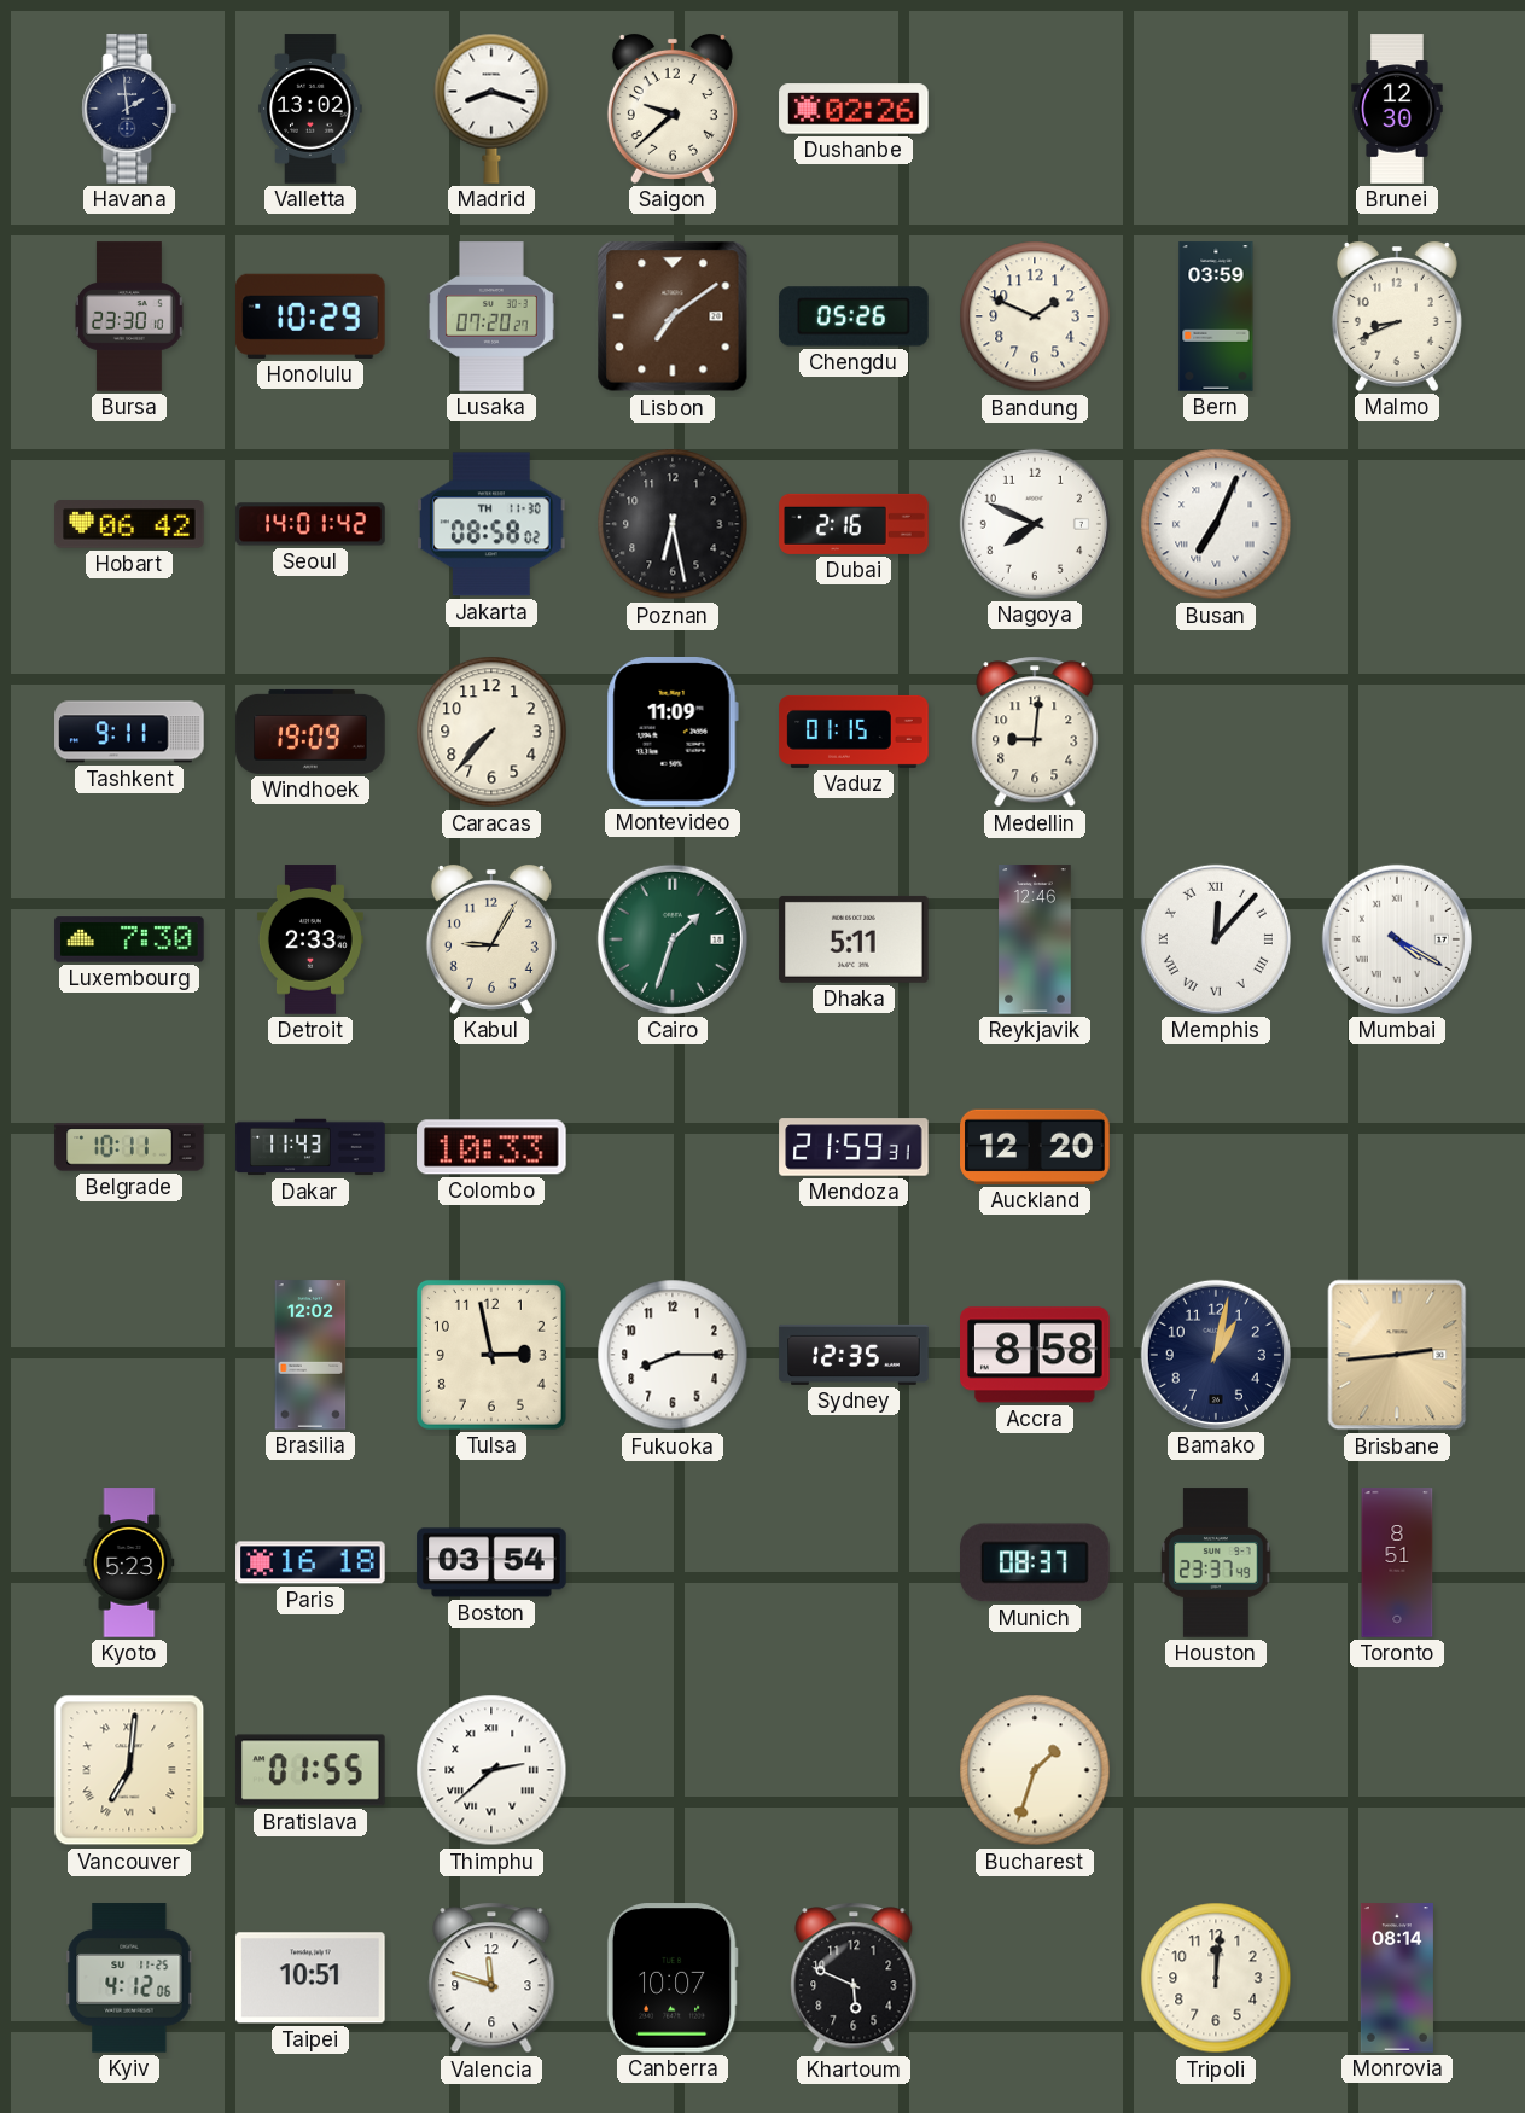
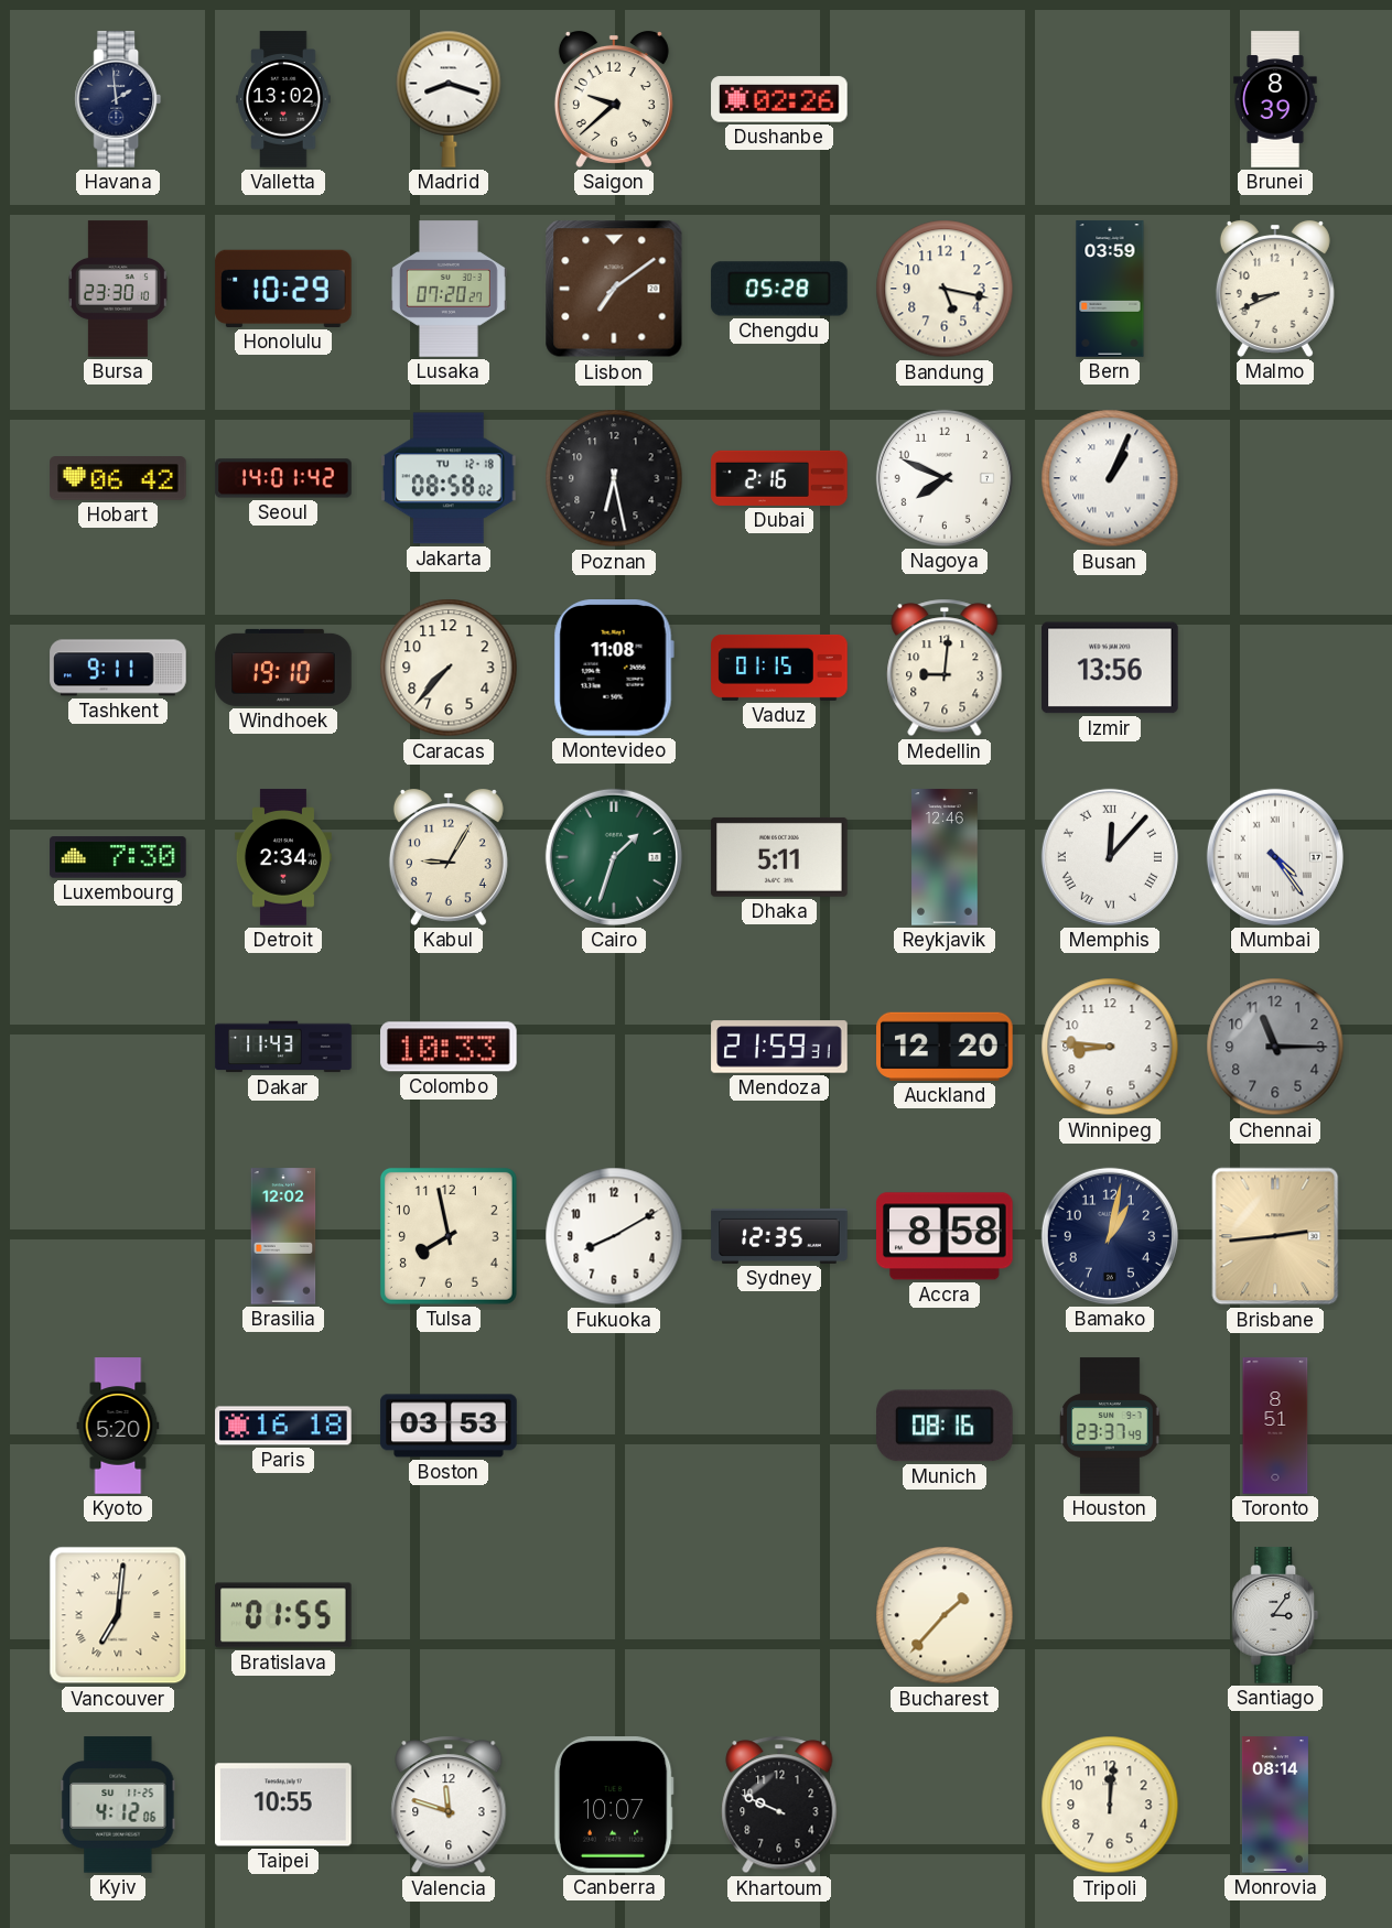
Brunei: 12:30 -> 8:39 (1275, 99)
Chengdu: 05:26 -> 05:28 (779, 289)
Bandung: 1:49 -> 5:17 (945, 289)
Jakarta date: TH 11-30 -> TU 12-18 (450, 478)
Busan: 7:04 -> 1:04 (1110, 478)
Windhoek: 19:09 -> 19:10 (283, 668)
Montevideo: 11:09 -> 11:08 (614, 669)
Izmir: none -> 13:56 (1110, 668)
Detroit: 2:33 -> 2:34 (283, 857)
Mumbai: 4:20 -> 4:24 (1275, 857)
Belgrade: 10:11 -> none (129, 1147)
Winnipeg: none -> 8:46 (1110, 1047)
Chennai: none -> 11:15 (1275, 1047)
Tulsa: 2:58 -> 7:58 (449, 1236)
Fukuoka: 8:15 -> 8:10 (614, 1236)
Kyoto: 5:23 -> 5:20 (118, 1426)
Boston: 03:54 -> 03:53 (449, 1426)
Munich: 08:37 -> 08:16 (946, 1426)
Thimphu: 2:38 -> none (491, 1770)
Bucharest: 1:33 -> 1:37 (945, 1615)
Santiago: none -> 3:06 (1275, 1615)
Taipei: 10:51 -> 10:55 (283, 1805)
Khartoum: 5:49 -> 9:49 (779, 1805)
